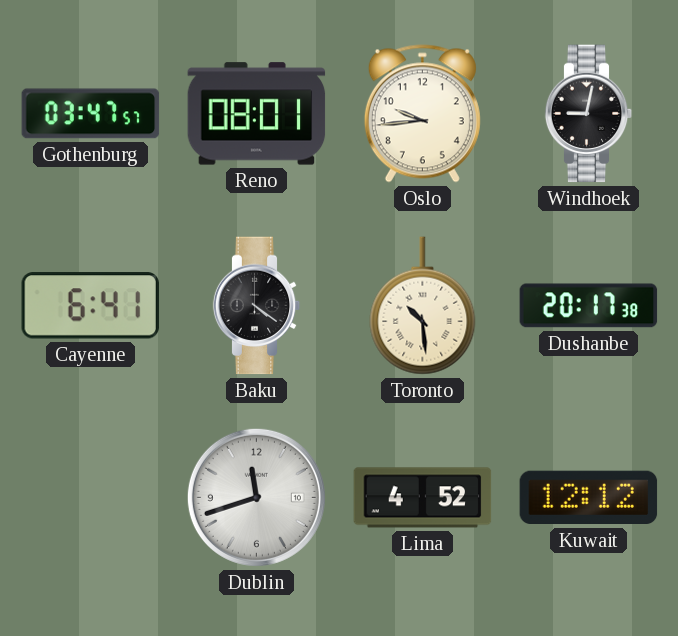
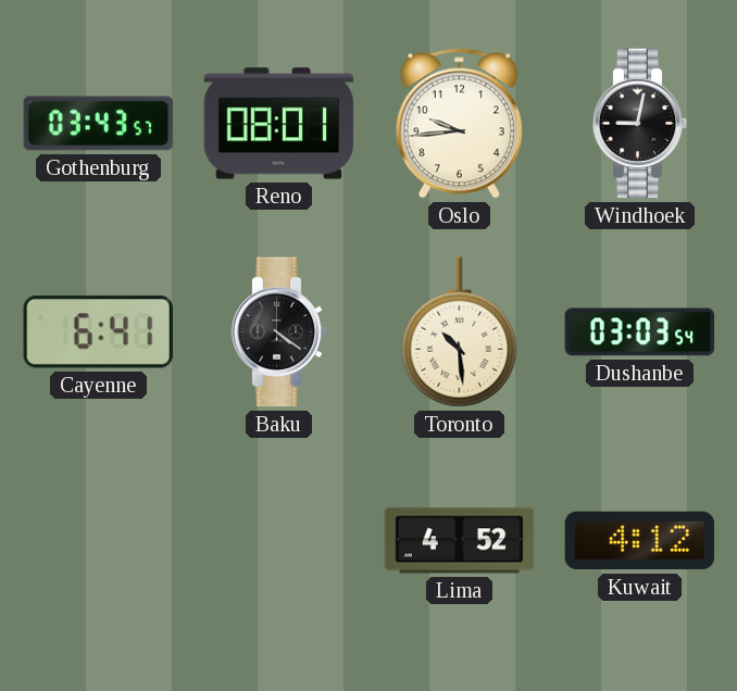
Gothenburg: 03:47 -> 03:43 (99, 124)
Dushanbe: 20:17 -> 03:03 (640, 332)
Dublin: 11:42 -> none (256, 497)
Kuwait: 12:12 -> 4:12 (640, 541)
